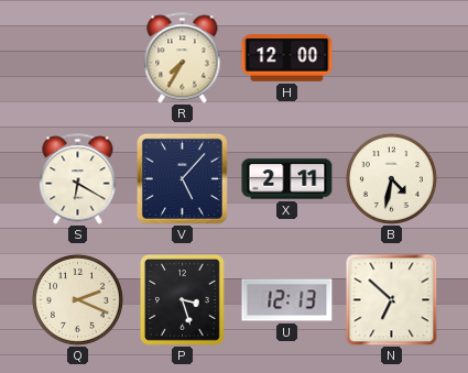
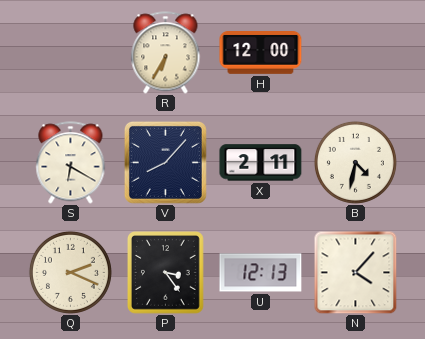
R: 7:35 -> 6:35 (166, 53)
V: 5:07 -> 8:07 (165, 162)
P: 3:27 -> 3:24 (166, 273)
N: 6:52 -> 4:07 (355, 272)
